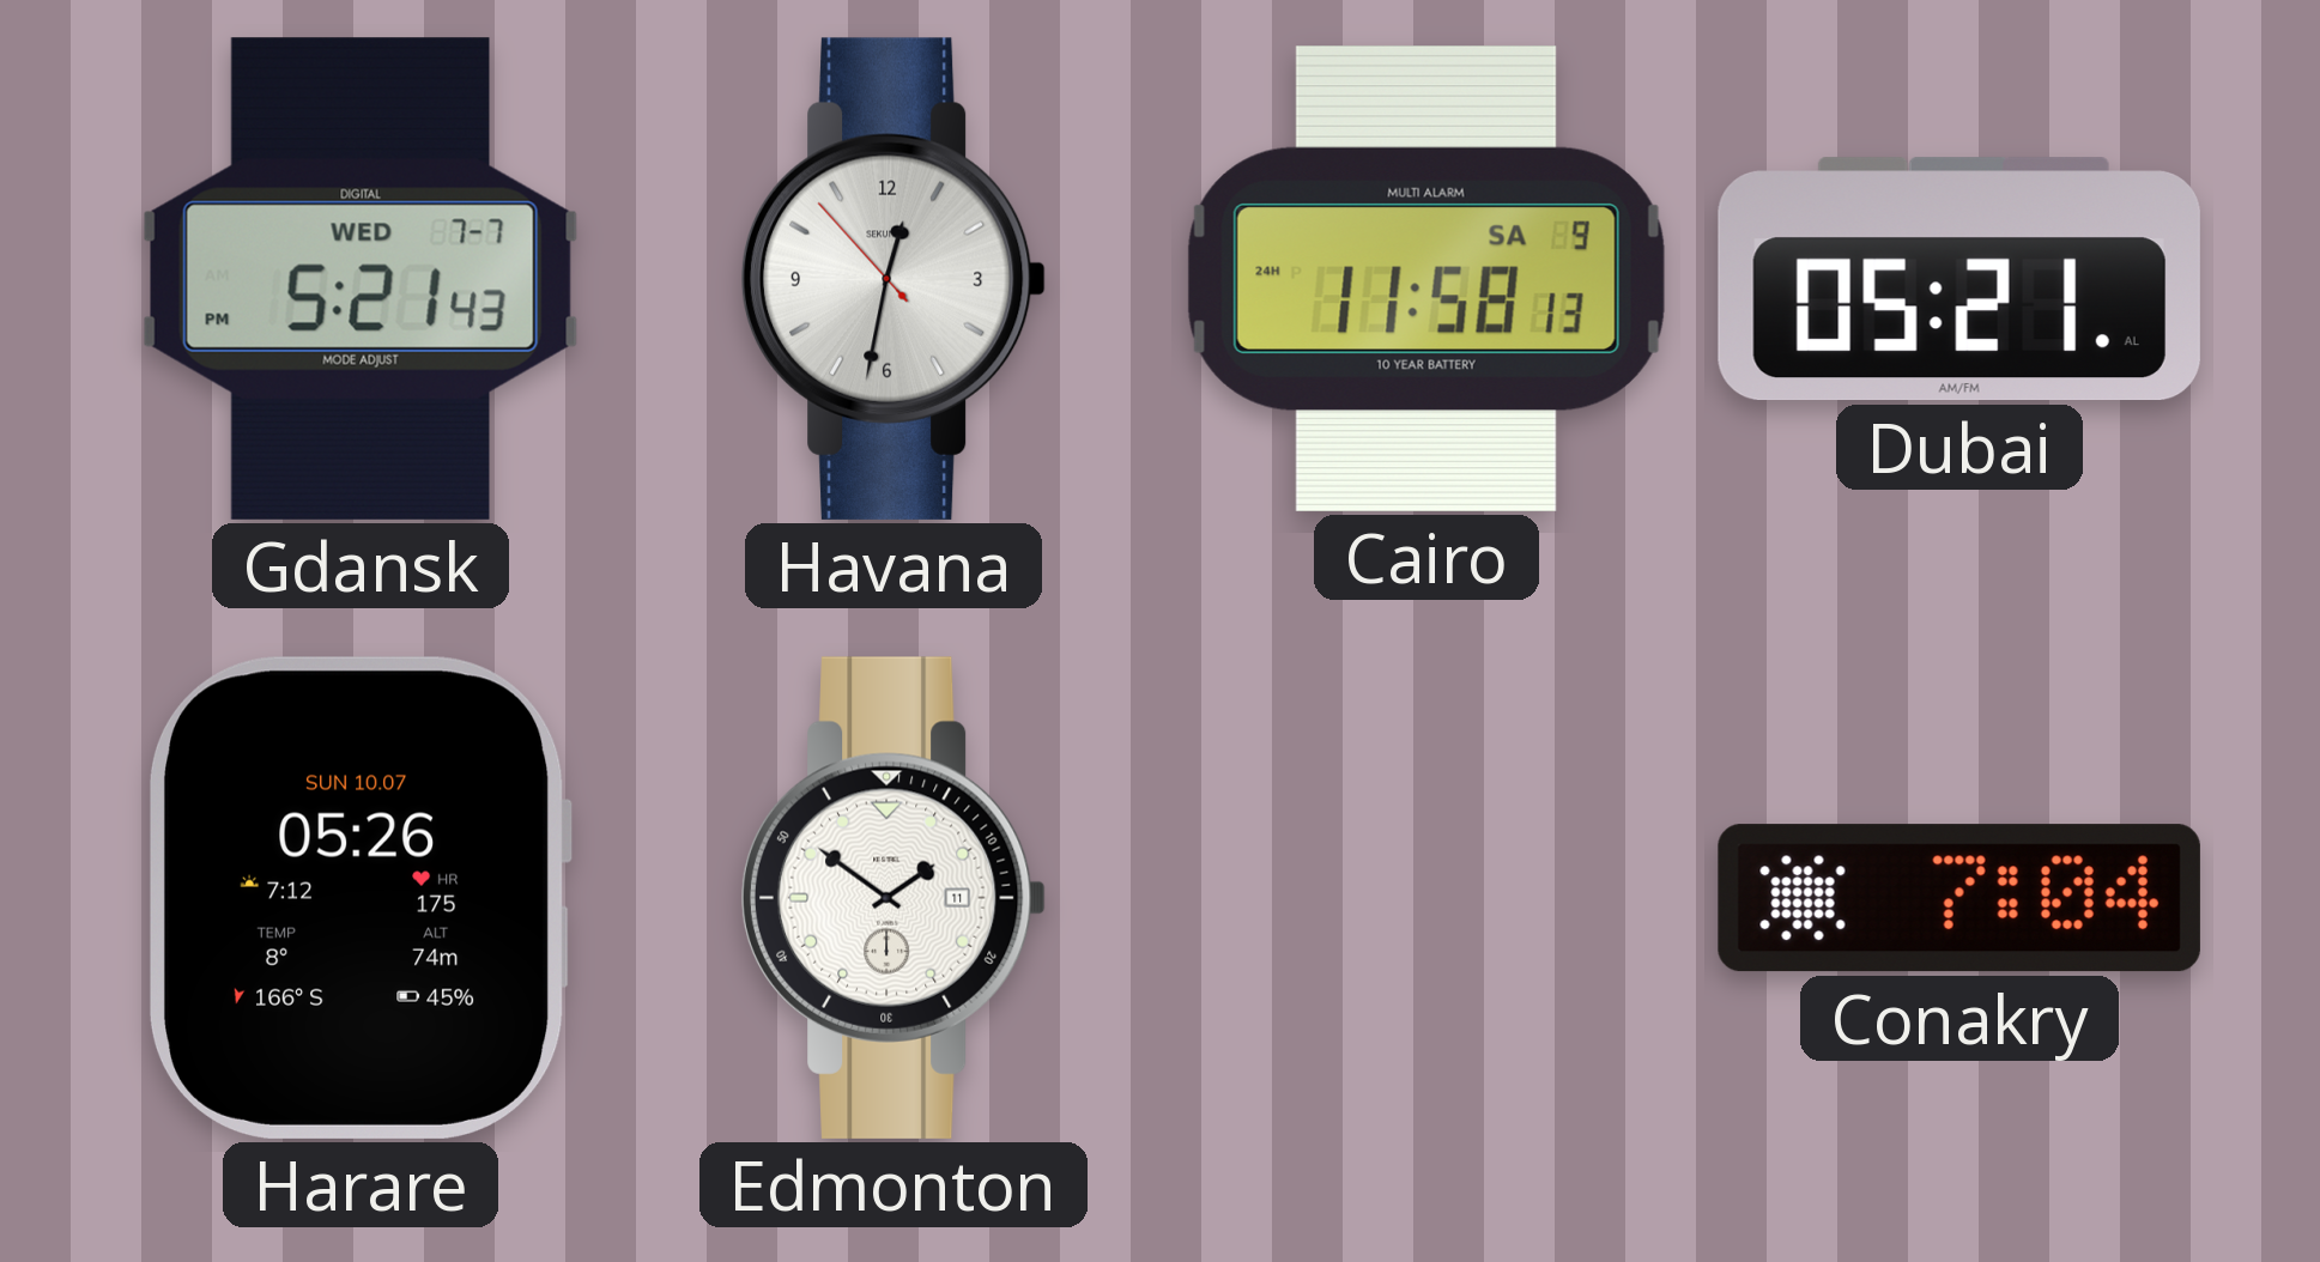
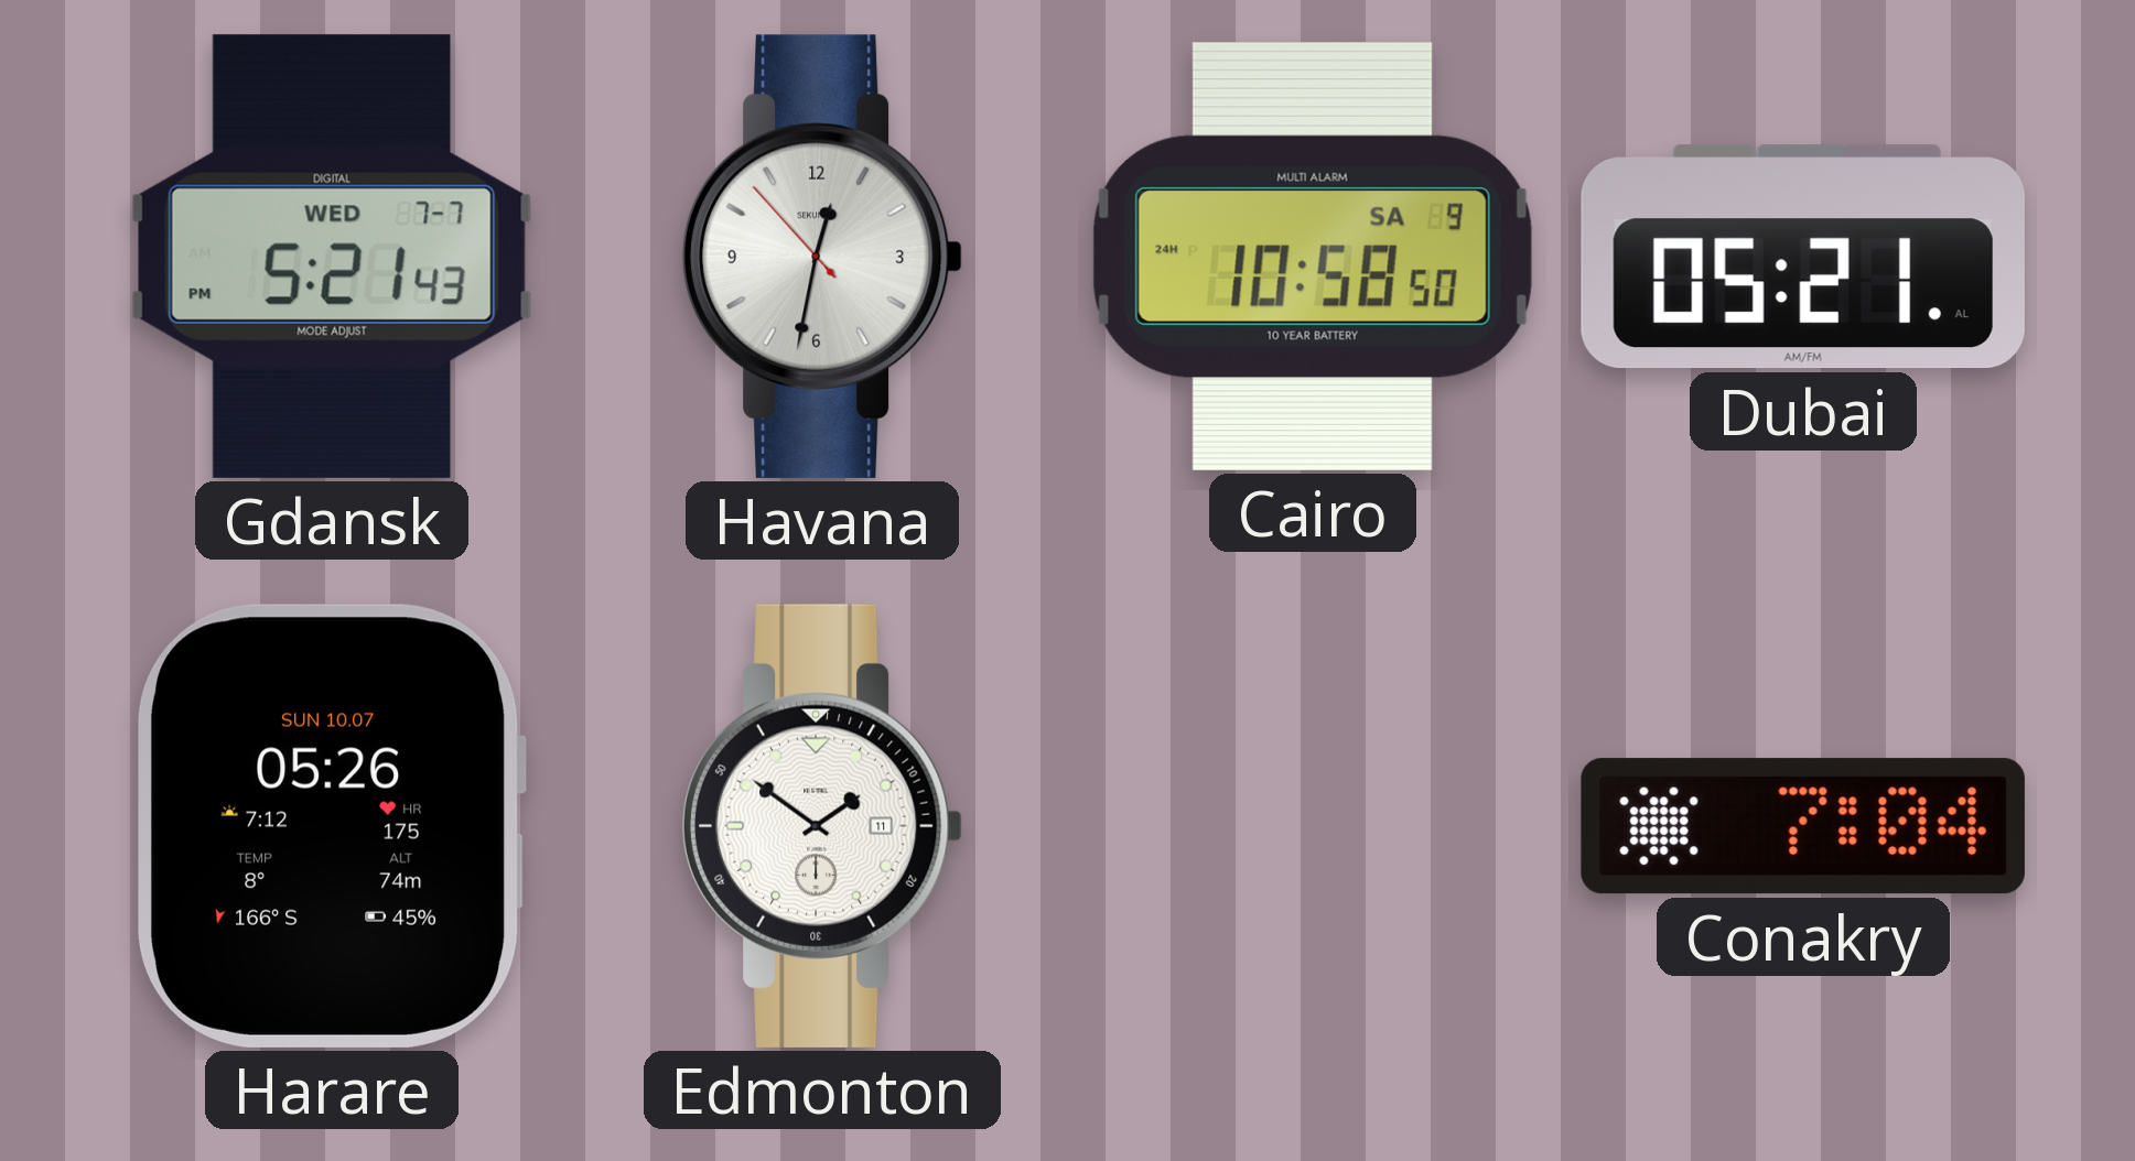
Cairo: 11:58 -> 10:58 (1313, 257)
